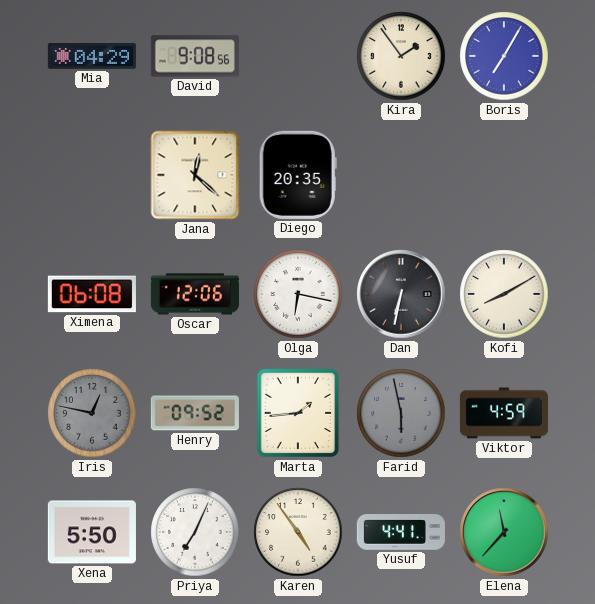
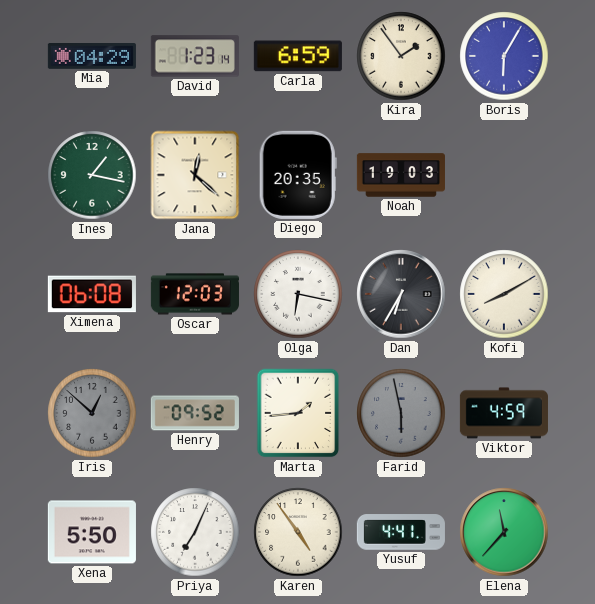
David: 9:08 -> 1:23 (195, 56)
Carla: none -> 6:59 (298, 56)
Boris: 7:05 -> 6:05 (504, 56)
Ines: none -> 1:17 (92, 175)
Noah: none -> 19:03 (401, 175)
Oscar: 12:06 -> 12:03 (195, 294)
Dan: 6:32 -> 6:35 (401, 294)
Iris: 12:47 -> 12:52 (92, 413)
